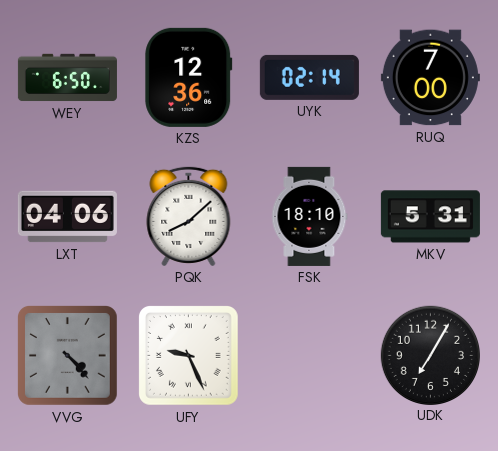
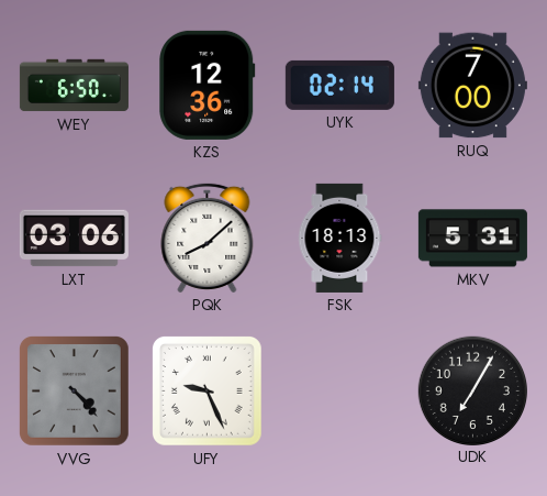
LXT: 04:06 -> 03:06 (74, 239)
FSK: 18:10 -> 18:13 (339, 238)
